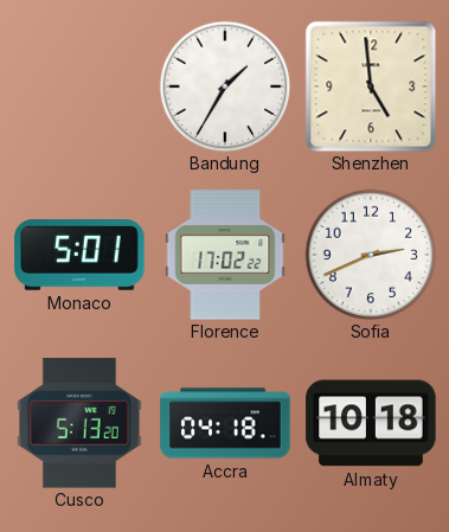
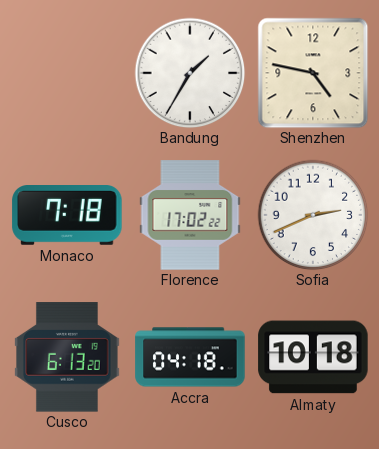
Shenzhen: 4:59 -> 4:47 (313, 73)
Monaco: 5:01 -> 7:18 (67, 216)
Cusco: 5:13 -> 6:13 (68, 357)
